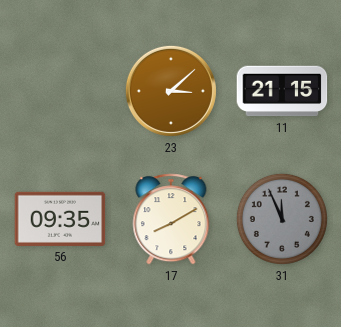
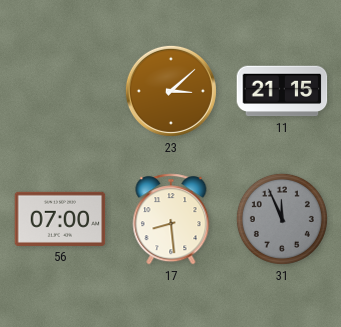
56: 09:35 -> 07:00 (60, 219)
17: 8:10 -> 8:29 (171, 219)
